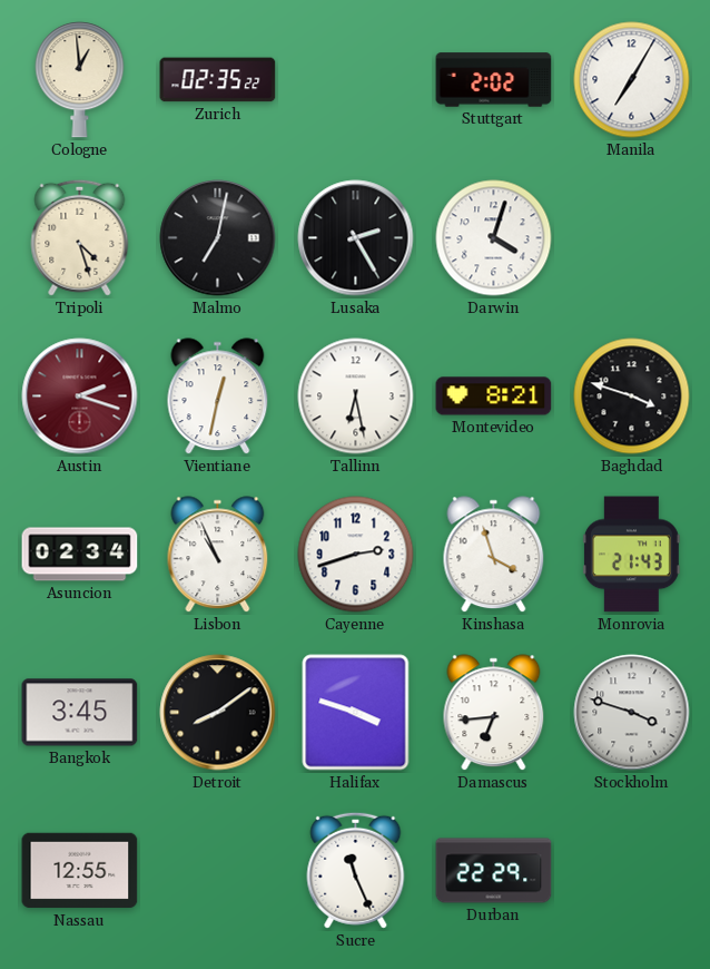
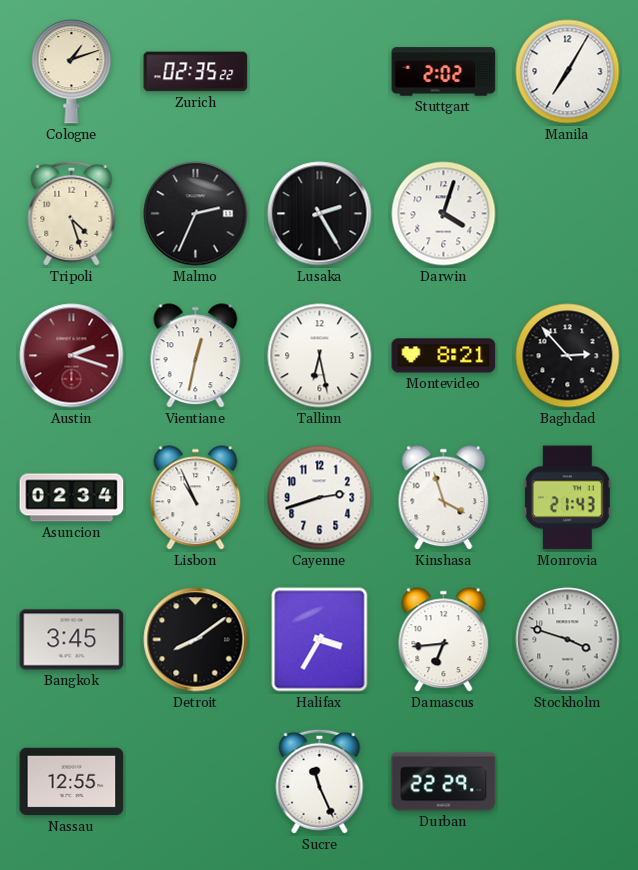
Cologne: 12:59 -> 1:12 (72, 72)
Malmo: 7:02 -> 2:34 (196, 214)
Baghdad: 3:48 -> 2:53 (568, 356)
Halifax: 3:48 -> 3:35 (320, 640)
